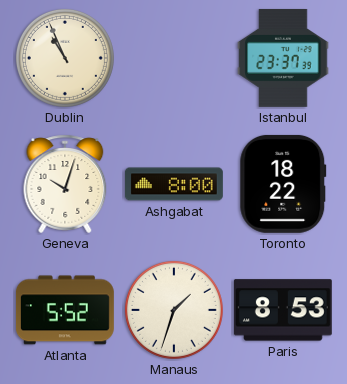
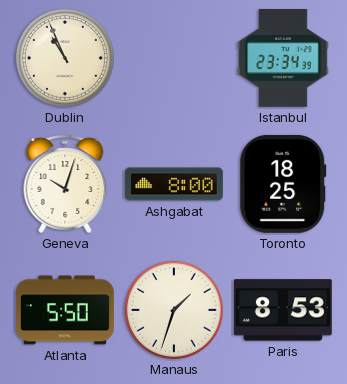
Istanbul: 23:37 -> 23:34 (283, 58)
Toronto: 18:22 -> 18:25 (283, 184)
Atlanta: 5:52 -> 5:50 (65, 310)
